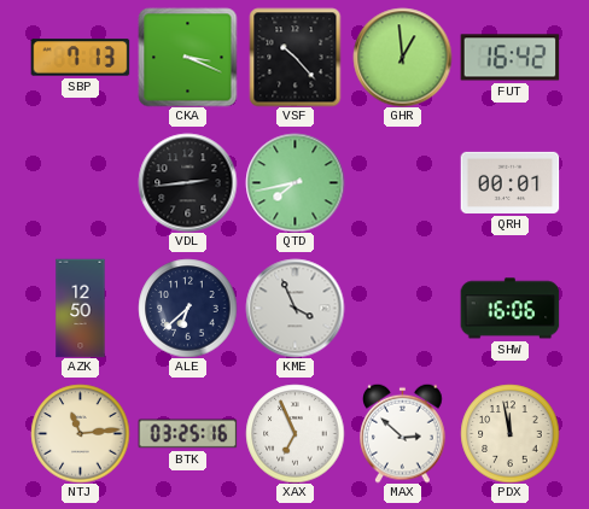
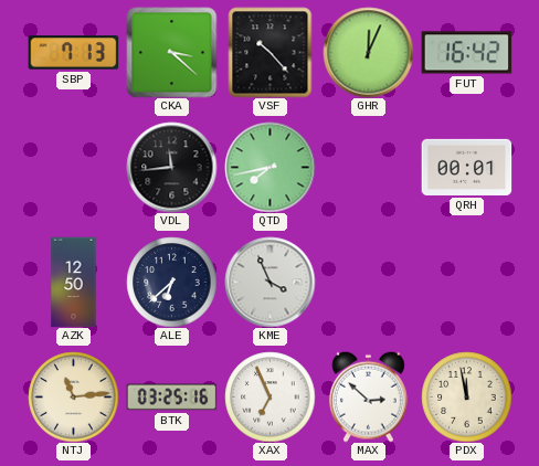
CKA: 3:19 -> 3:22 (171, 52)
GHR: 12:59 -> 12:04 (368, 52)
VDL: 2:44 -> 11:44 (171, 167)
SHW: 16:06 -> none (509, 309)
